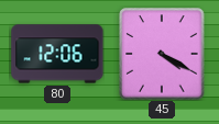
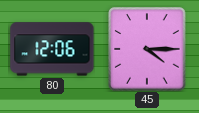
45: 4:20 -> 4:15 (147, 49)
